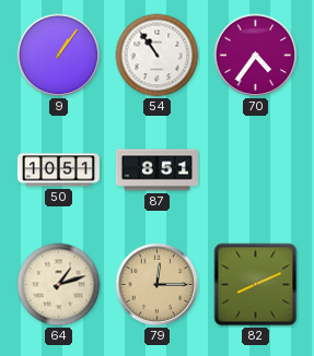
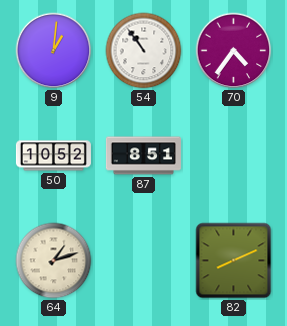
9: 1:06 -> 1:01 (54, 51)
50: 10:51 -> 10:52 (53, 156)
79: 12:15 -> none (158, 285)
